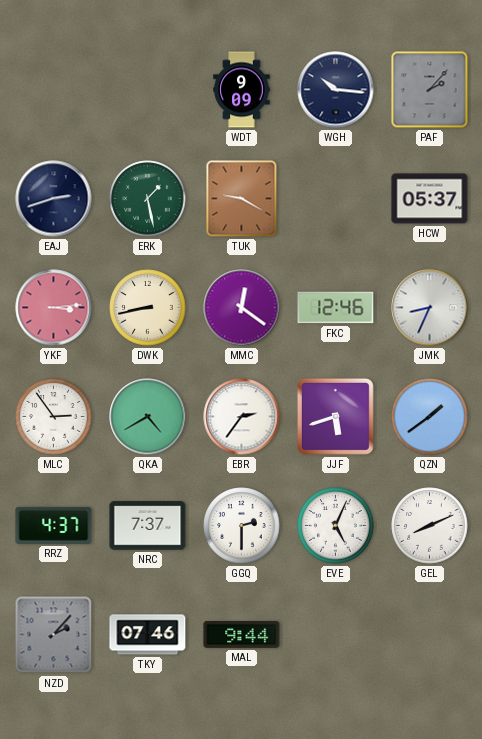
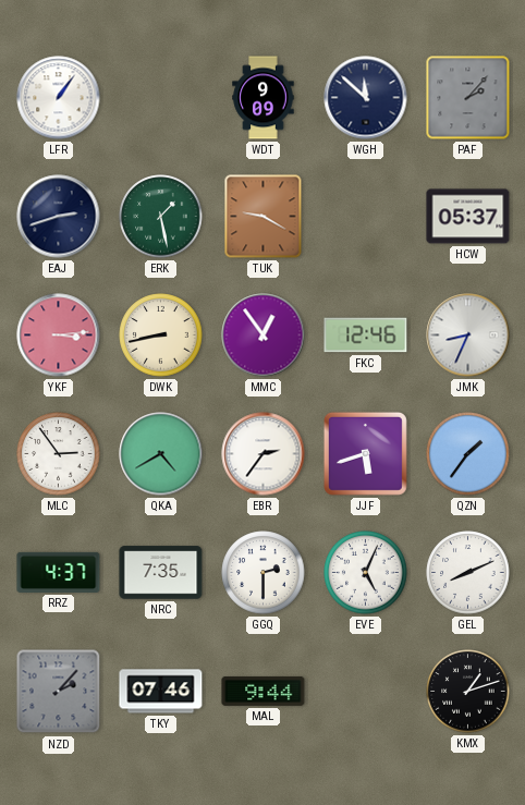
LFR: none -> 1:06 (59, 98)
WGH: 10:16 -> 11:52 (366, 98)
MMC: 12:21 -> 12:54 (264, 336)
QZN: 1:39 -> 1:36 (468, 454)
NRC: 7:37 -> 7:35 (161, 573)
KMX: none -> 1:12 (468, 692)
